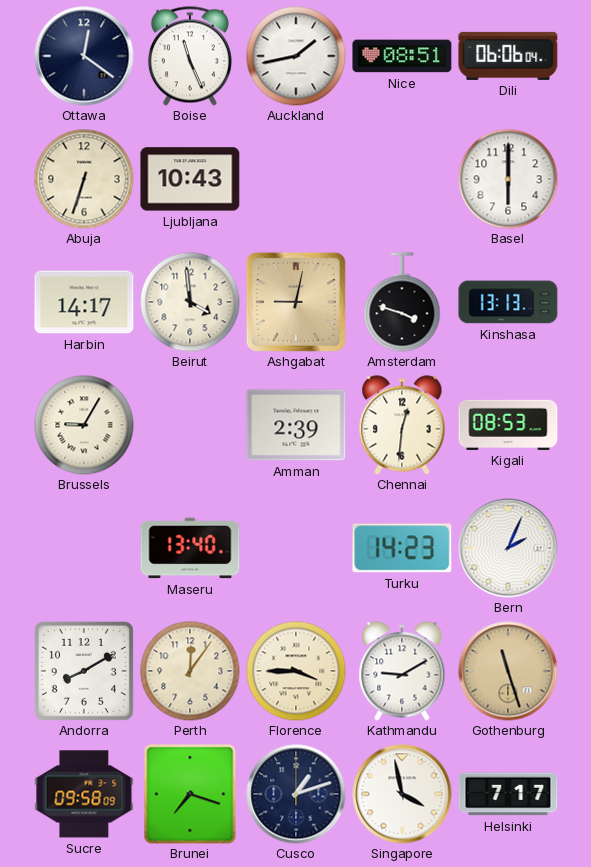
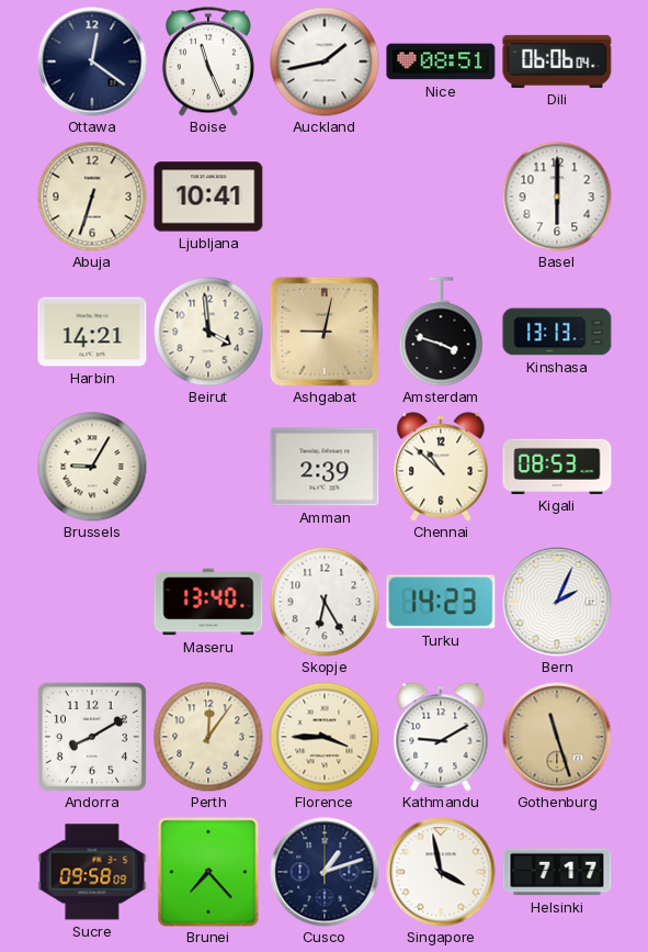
Ljubljana: 10:43 -> 10:41 (208, 197)
Harbin: 14:17 -> 14:21 (92, 332)
Chennai: 12:31 -> 10:52 (441, 467)
Skopje: none -> 6:25 (325, 602)
Brunei: 7:18 -> 7:23 (208, 872)
